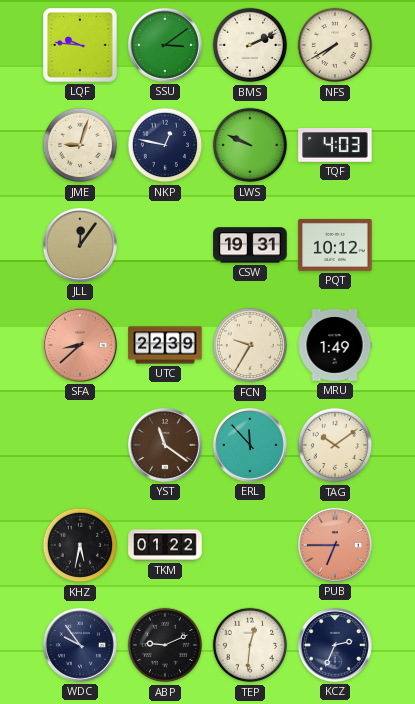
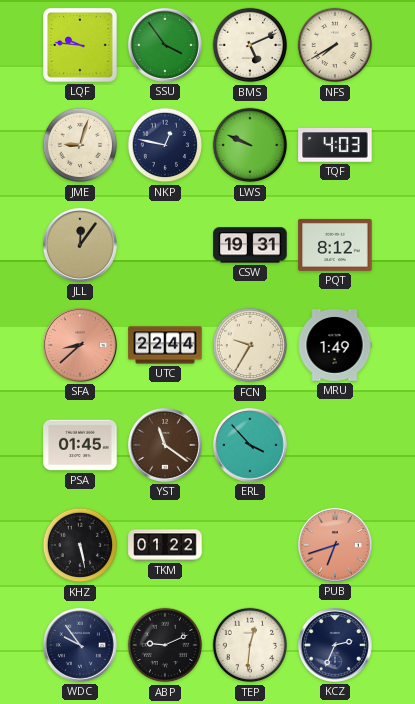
SSU: 3:09 -> 3:54 (165, 45)
BMS: 2:11 -> 5:11 (250, 45)
PQT: 10:12 -> 8:12 (335, 245)
UTC: 22:39 -> 22:44 (165, 345)
PSA: none -> 01:45 (80, 445)
ERL: 11:53 -> 3:53 (250, 445)
TAG: 10:09 -> none (335, 445)
KHZ: 5:32 -> 5:28 (80, 545)
PUB: 6:45 -> 6:42 (335, 545)
